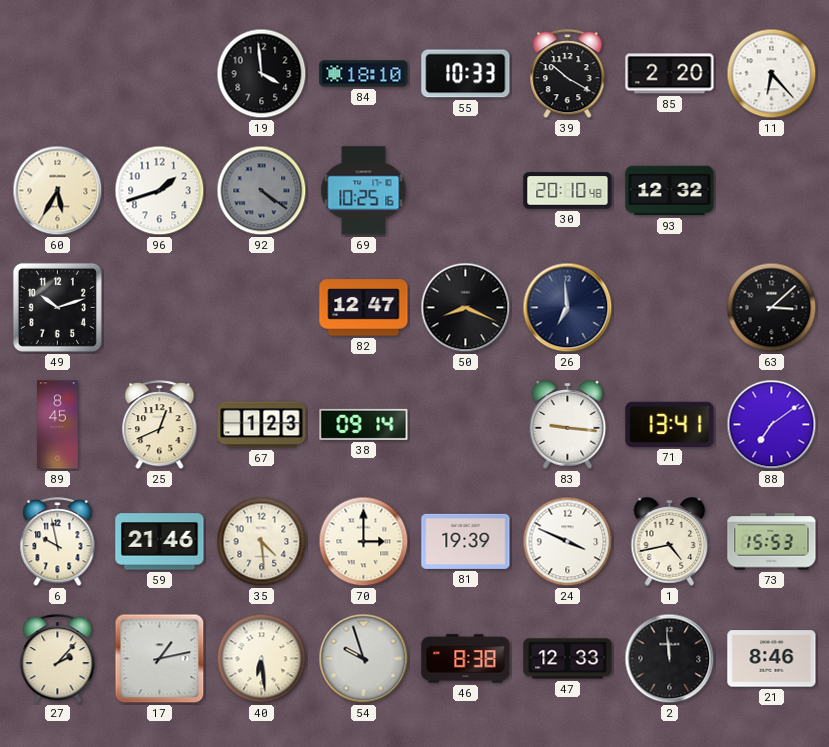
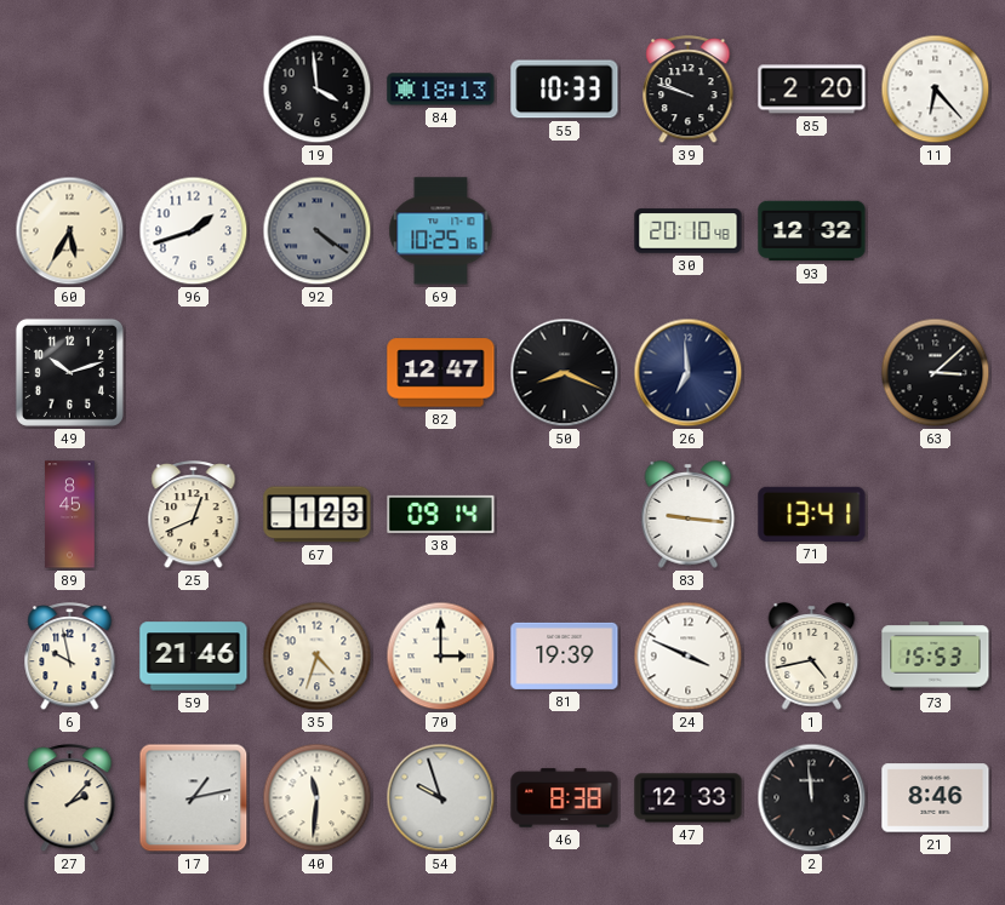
84: 18:10 -> 18:13 (441, 90)
39: 10:20 -> 9:48 (689, 90)
88: 7:09 -> none (772, 425)
35: 4:29 -> 4:33 (318, 657)
40: 6:29 -> 11:31 (318, 798)
